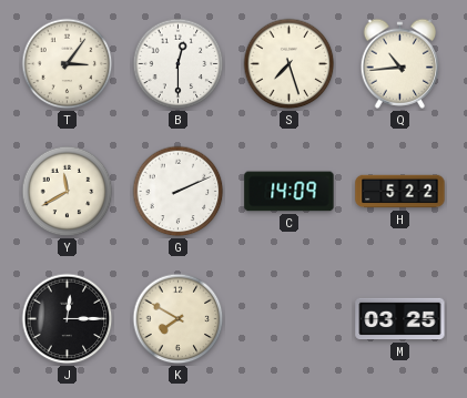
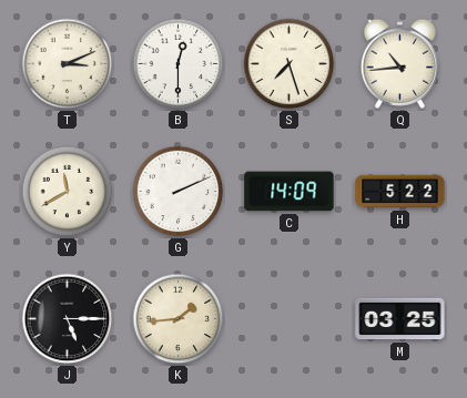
T: 3:06 -> 3:11 (68, 64)
J: 12:15 -> 5:15 (68, 319)
K: 7:50 -> 1:44 (179, 319)
